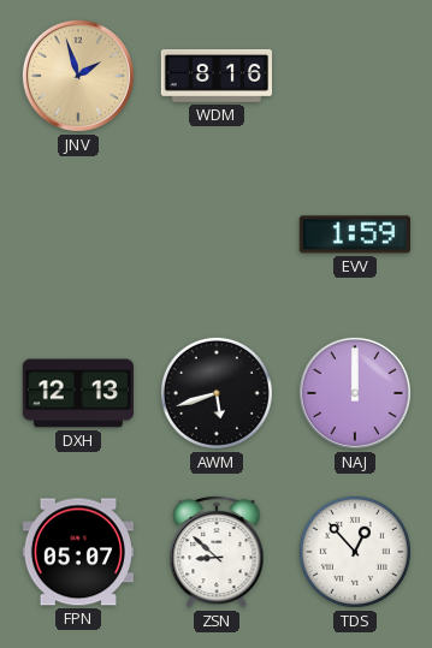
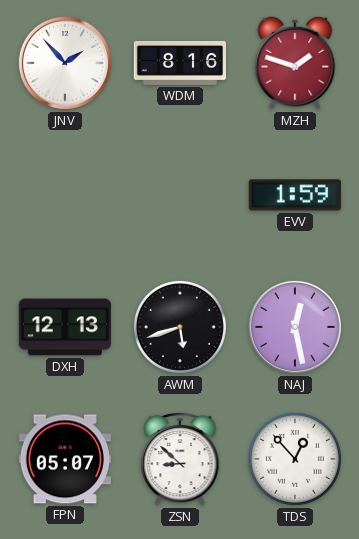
JNV: 1:57 -> 1:53 (65, 63)
JNV dial: champagne -> white (65, 63)
MZH: none -> 1:48 (295, 63)
NAJ: 12:00 -> 12:28 (295, 327)
